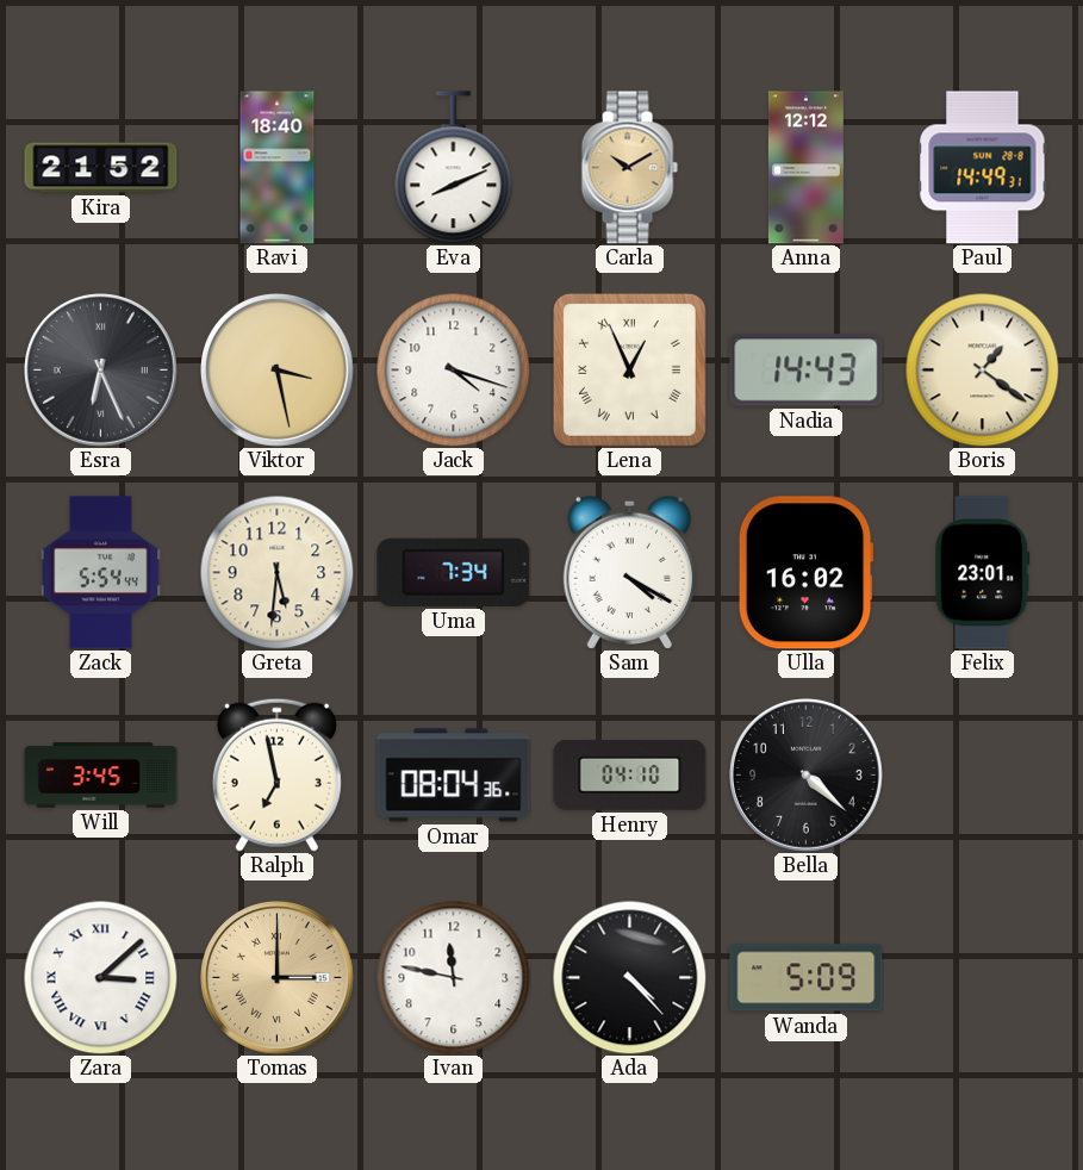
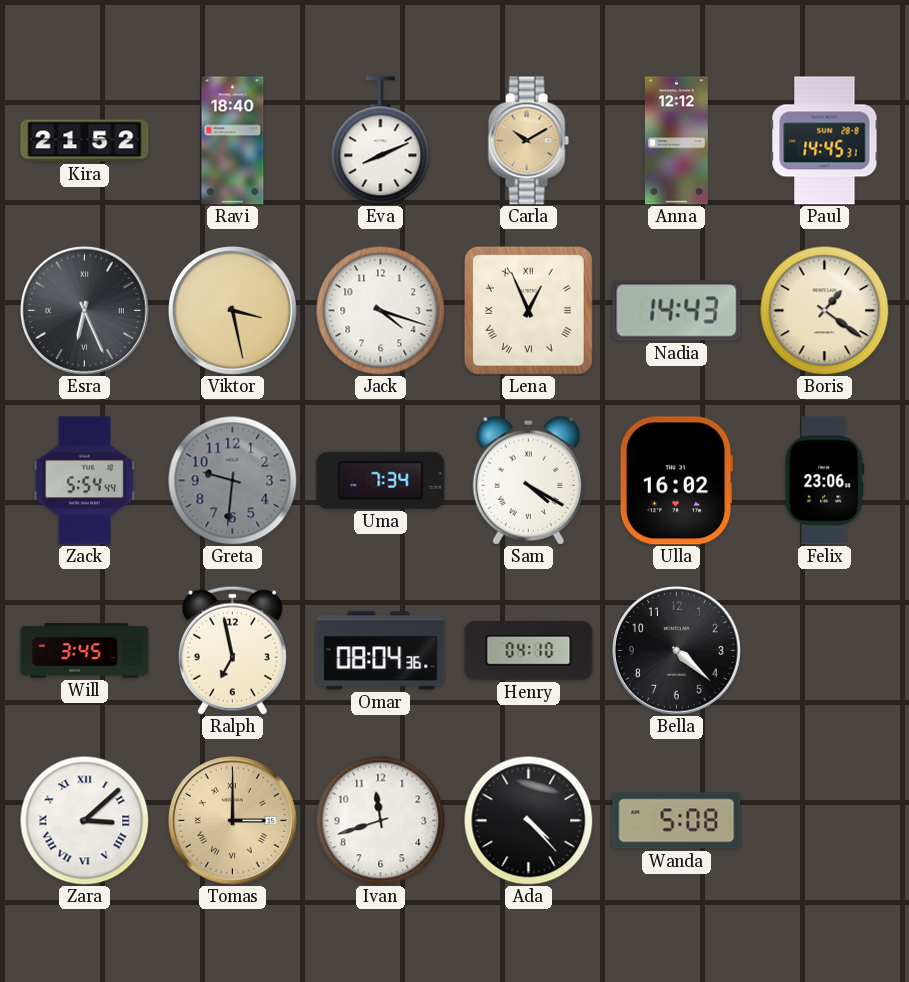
Paul: 14:49 -> 14:45 (825, 141)
Greta: 5:31 -> 9:31 (232, 480)
Greta dial: cream -> grey (232, 480)
Felix: 23:01 -> 23:06 (825, 481)
Ivan: 11:47 -> 11:42 (380, 820)
Wanda: 5:09 -> 5:08 (677, 821)
